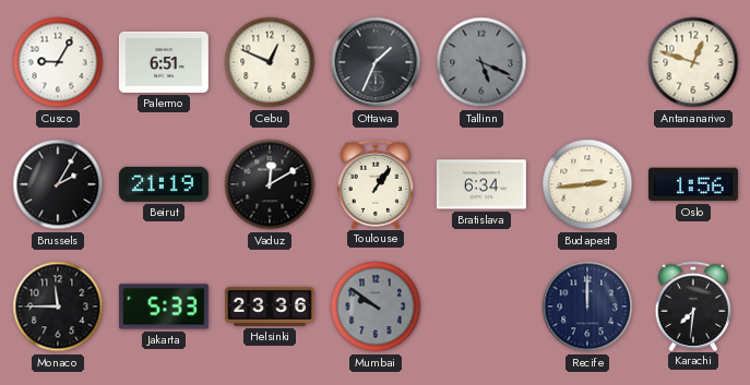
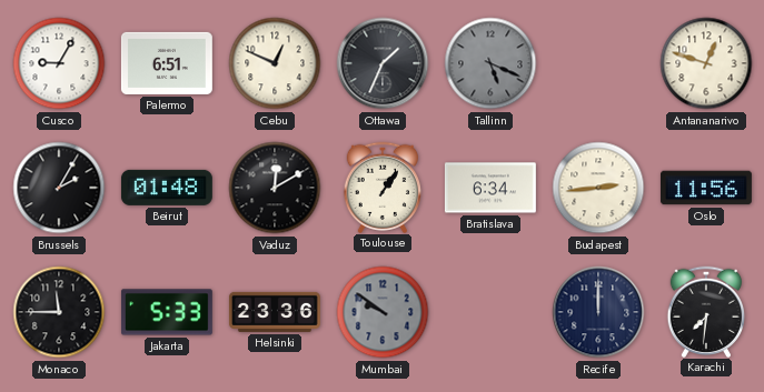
Beirut: 21:19 -> 01:48 (167, 188)
Oslo: 1:56 -> 11:56 (706, 188)
